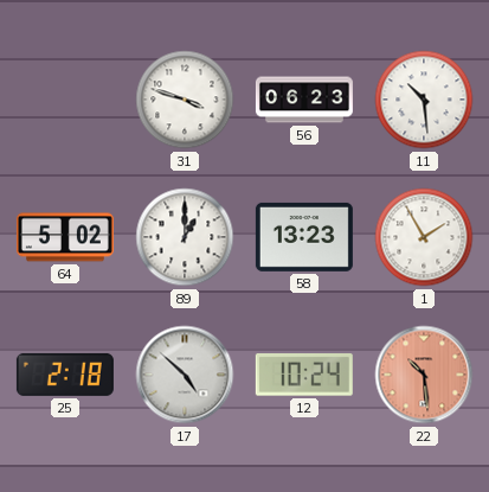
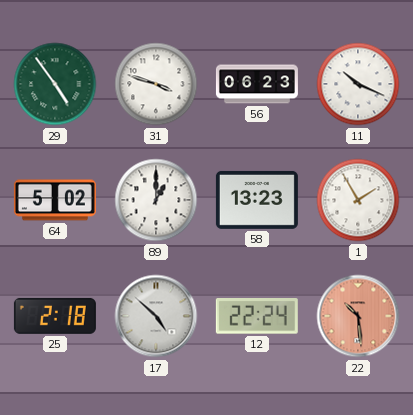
29: none -> 4:54 (55, 84)
11: 10:29 -> 10:19 (358, 84)
12: 10:24 -> 22:24 (257, 317)
